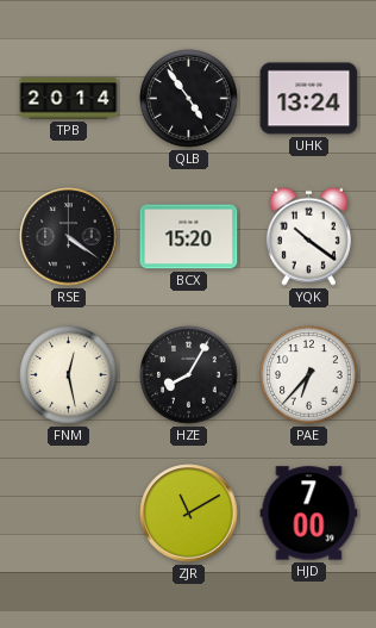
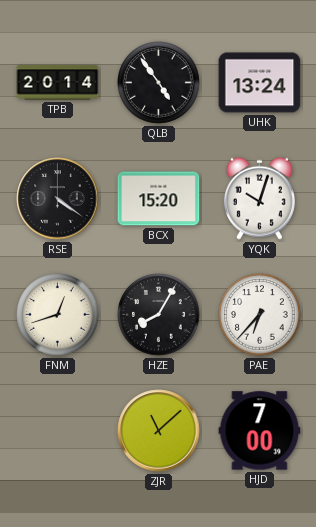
YQK: 10:21 -> 10:03 (259, 198)
FNM: 12:28 -> 12:42 (58, 315)
ZJR: 11:10 -> 11:08 (159, 431)
